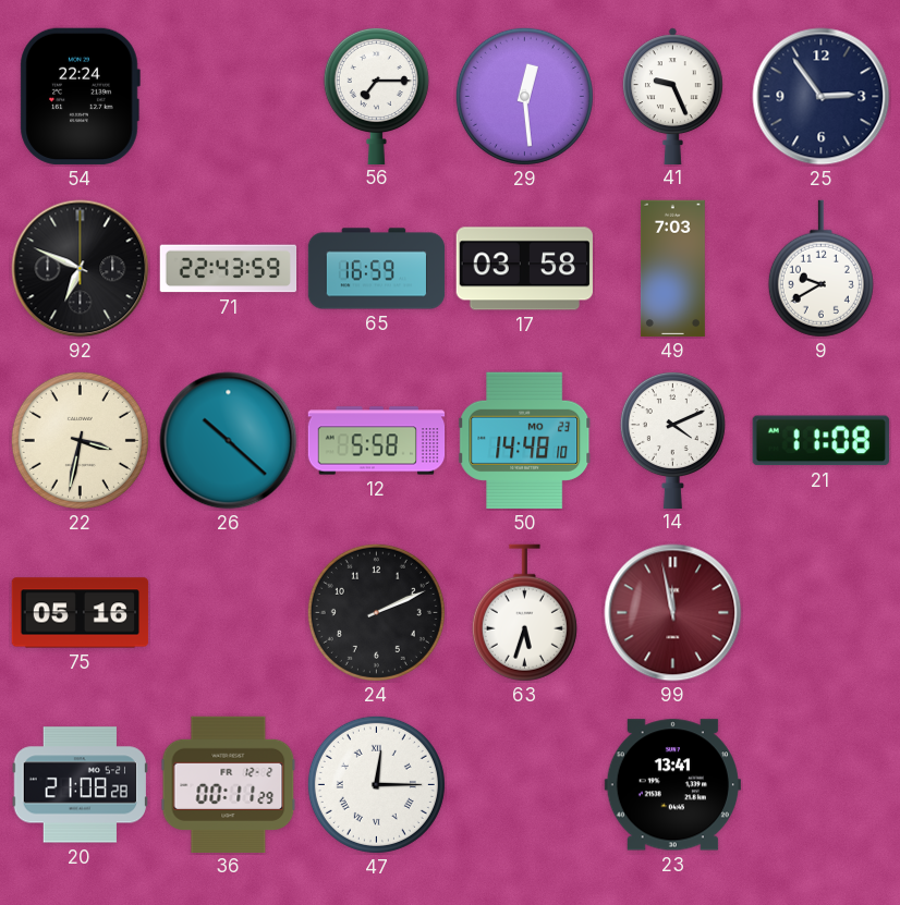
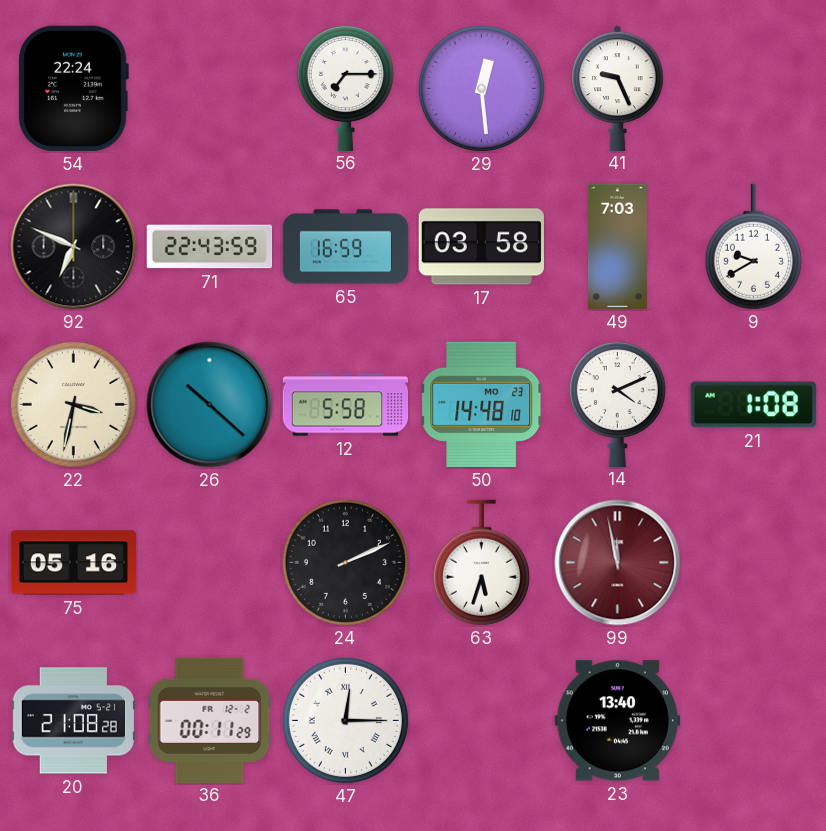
25: 2:54 -> none (822, 97)
21: 11:08 -> 1:08 (753, 405)
23: 13:41 -> 13:40 (617, 721)
